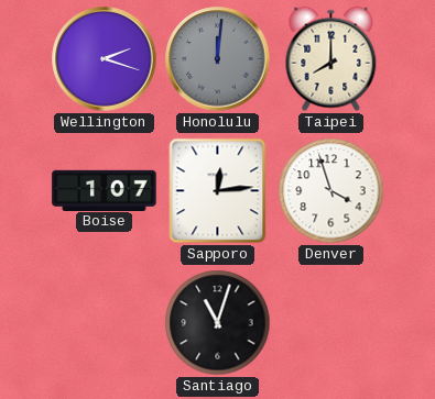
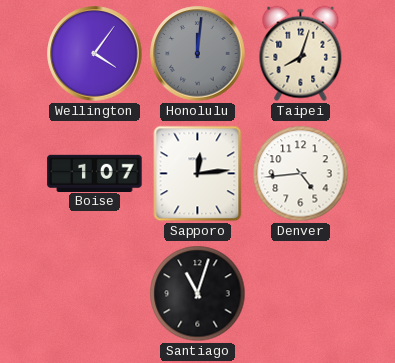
Wellington: 2:18 -> 4:06 (95, 54)
Taipei: 8:00 -> 8:03 (301, 54)
Denver: 3:57 -> 4:44 (301, 174)
